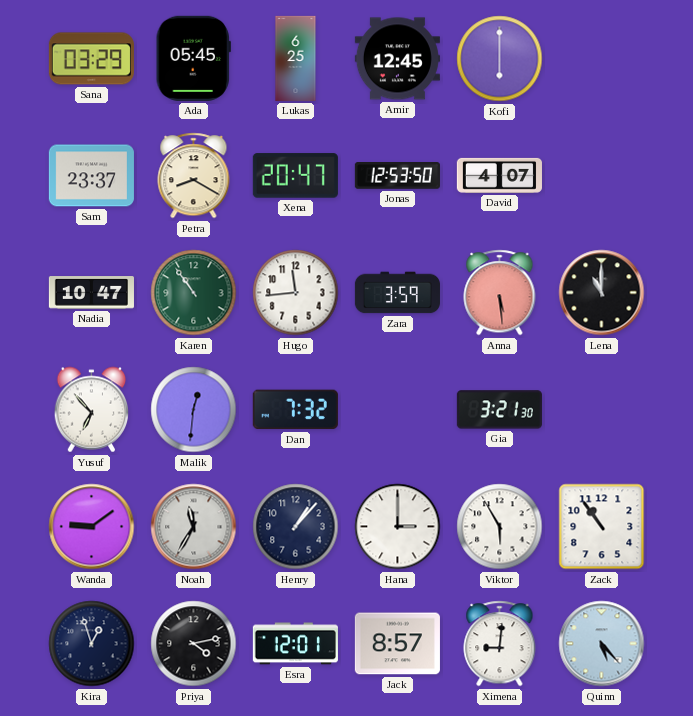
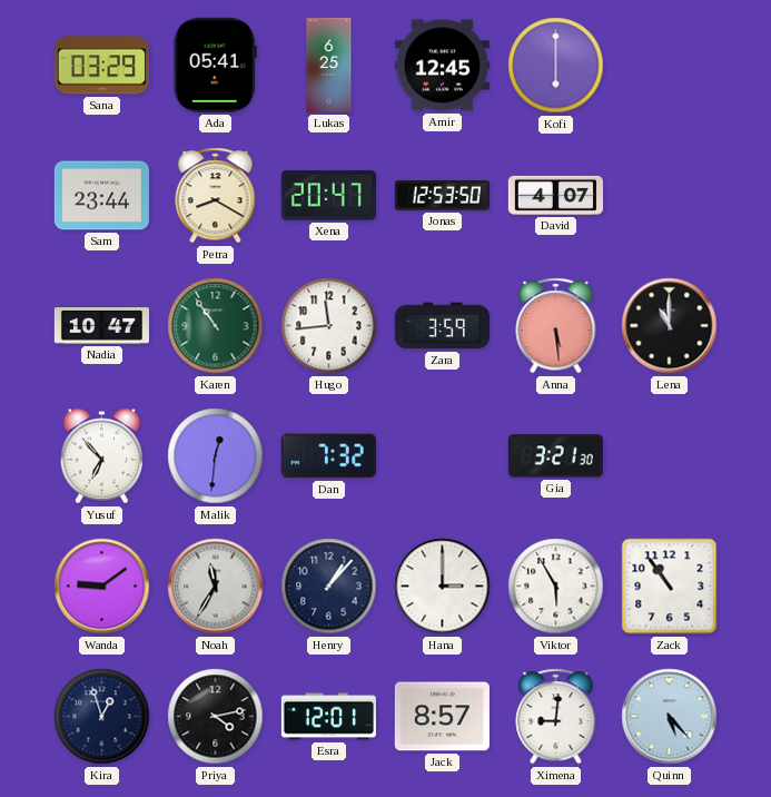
Ada: 05:45 -> 05:41 (215, 65)
Sam: 23:37 -> 23:44 (101, 196)
